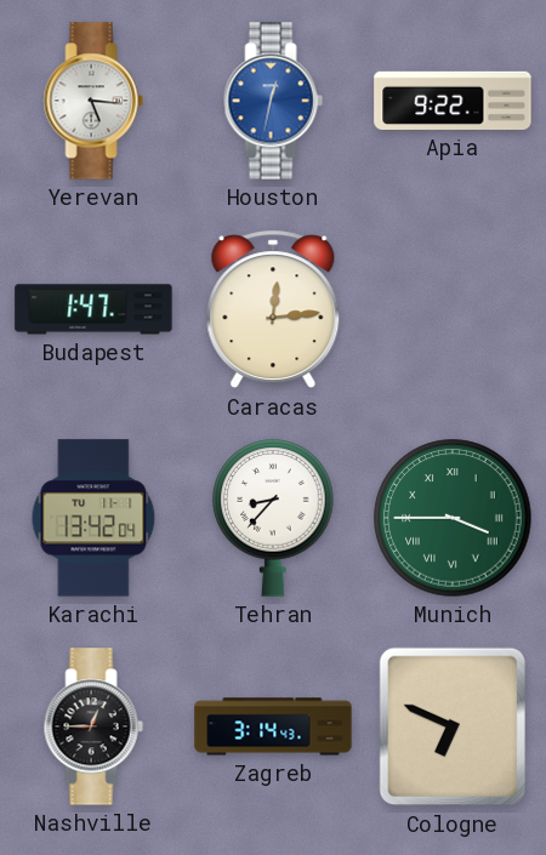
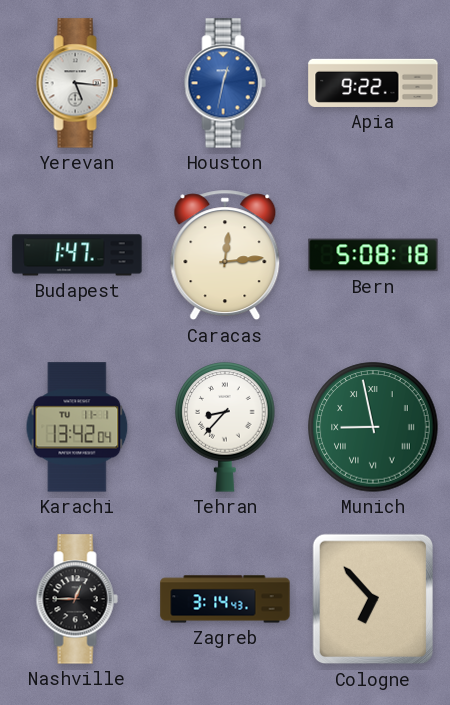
Bern: none -> 5:08 (373, 255)
Munich: 3:45 -> 8:58 (373, 427)
Cologne: 6:49 -> 6:53 (372, 599)
